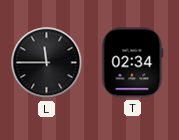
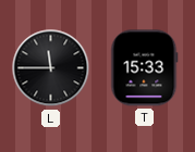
T: 02:34 -> 15:33 (145, 68)
